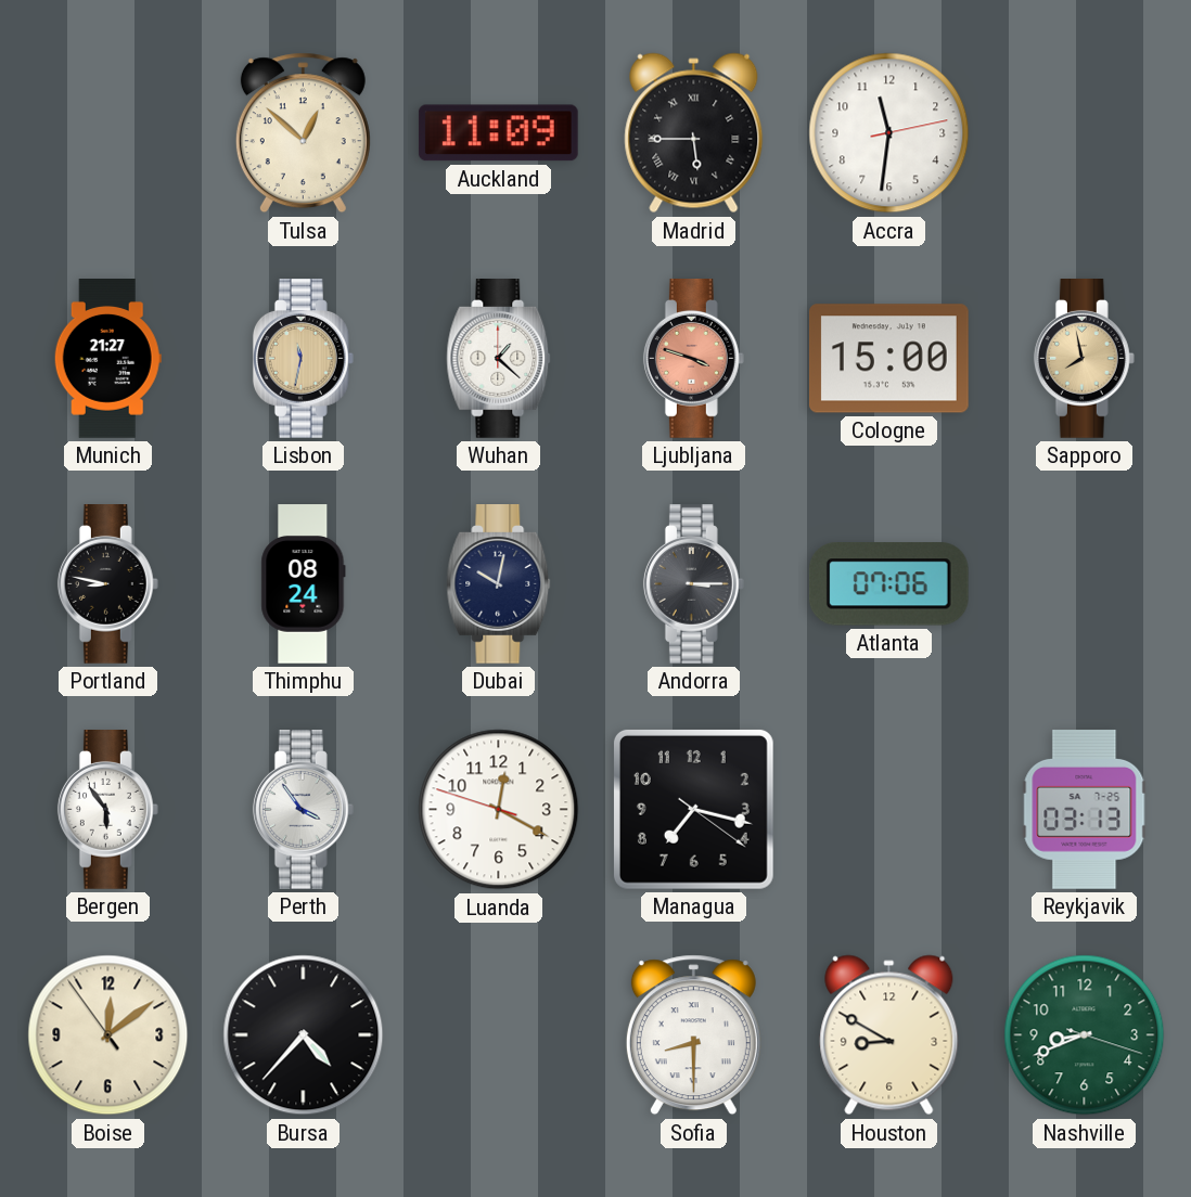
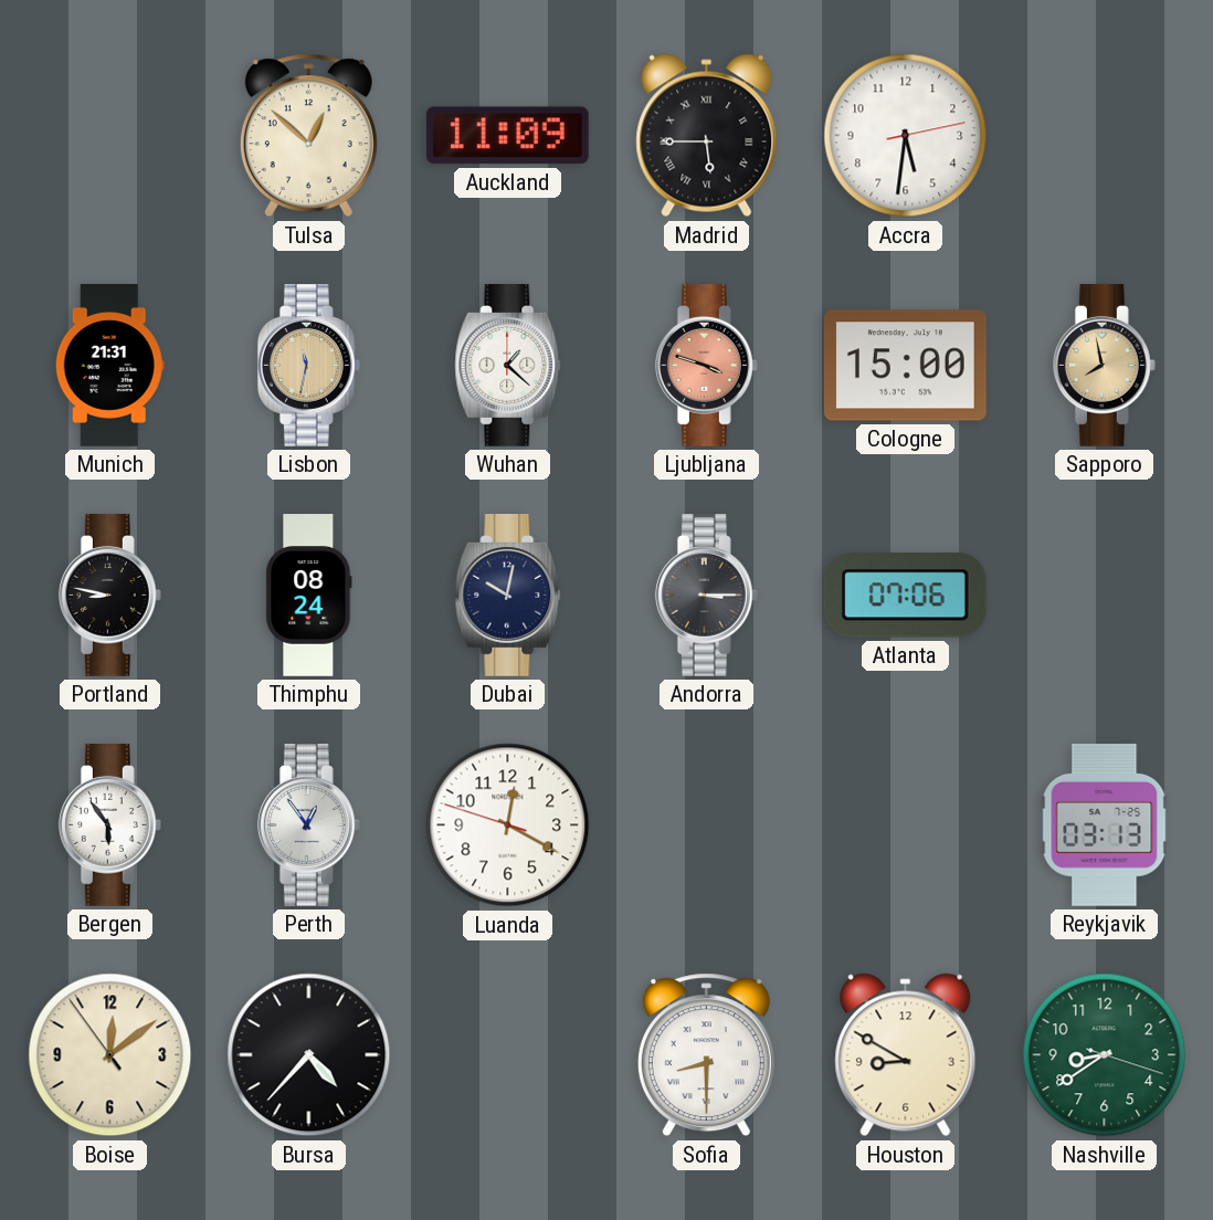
Accra: 11:31 -> 5:31 (906, 136)
Munich: 21:27 -> 21:31 (109, 366)
Perth: 3:54 -> 12:54 (308, 825)
Managua: 7:17 -> none (693, 809)
Nashville: 8:41 -> 8:39 (1105, 1055)
